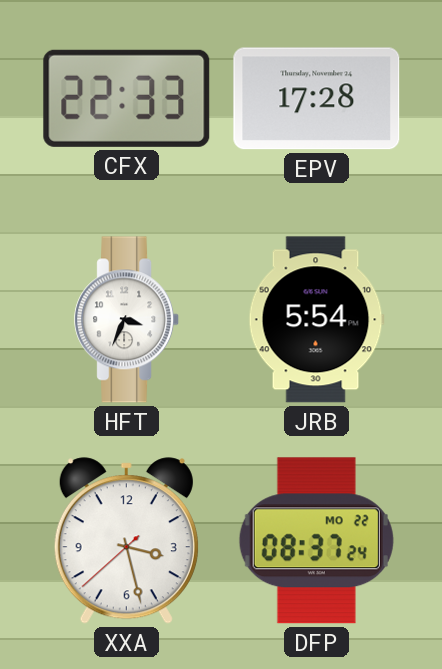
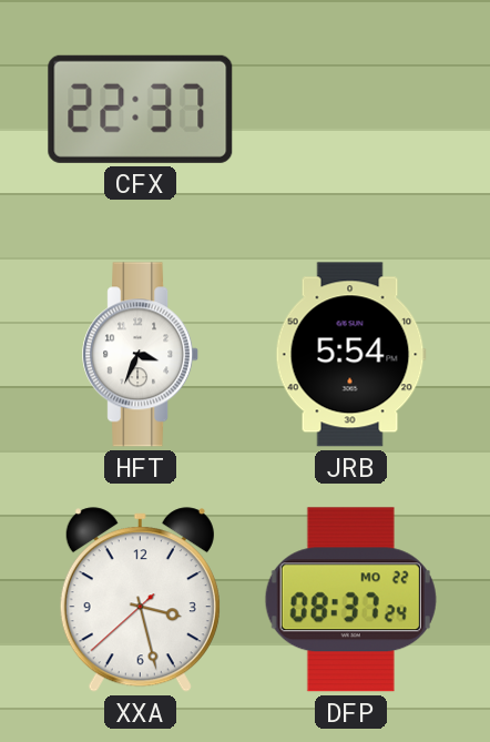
CFX: 22:33 -> 22:37 (141, 109)
EPV: 17:28 -> none (317, 99)
